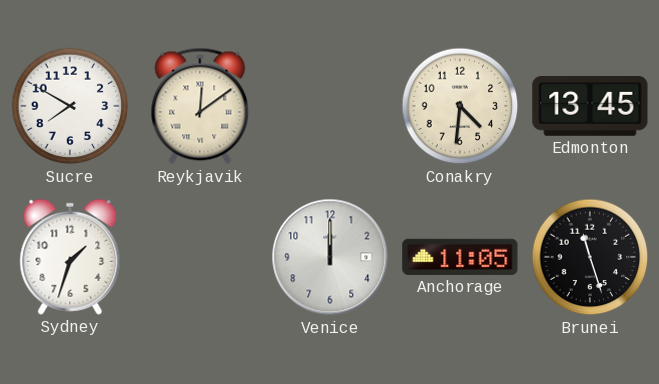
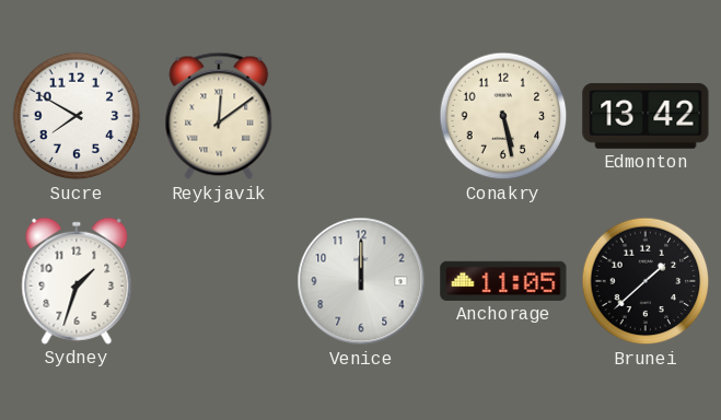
Conakry: 4:31 -> 5:28 (503, 116)
Edmonton: 13:45 -> 13:42 (646, 116)
Brunei: 11:27 -> 1:38 (646, 281)
